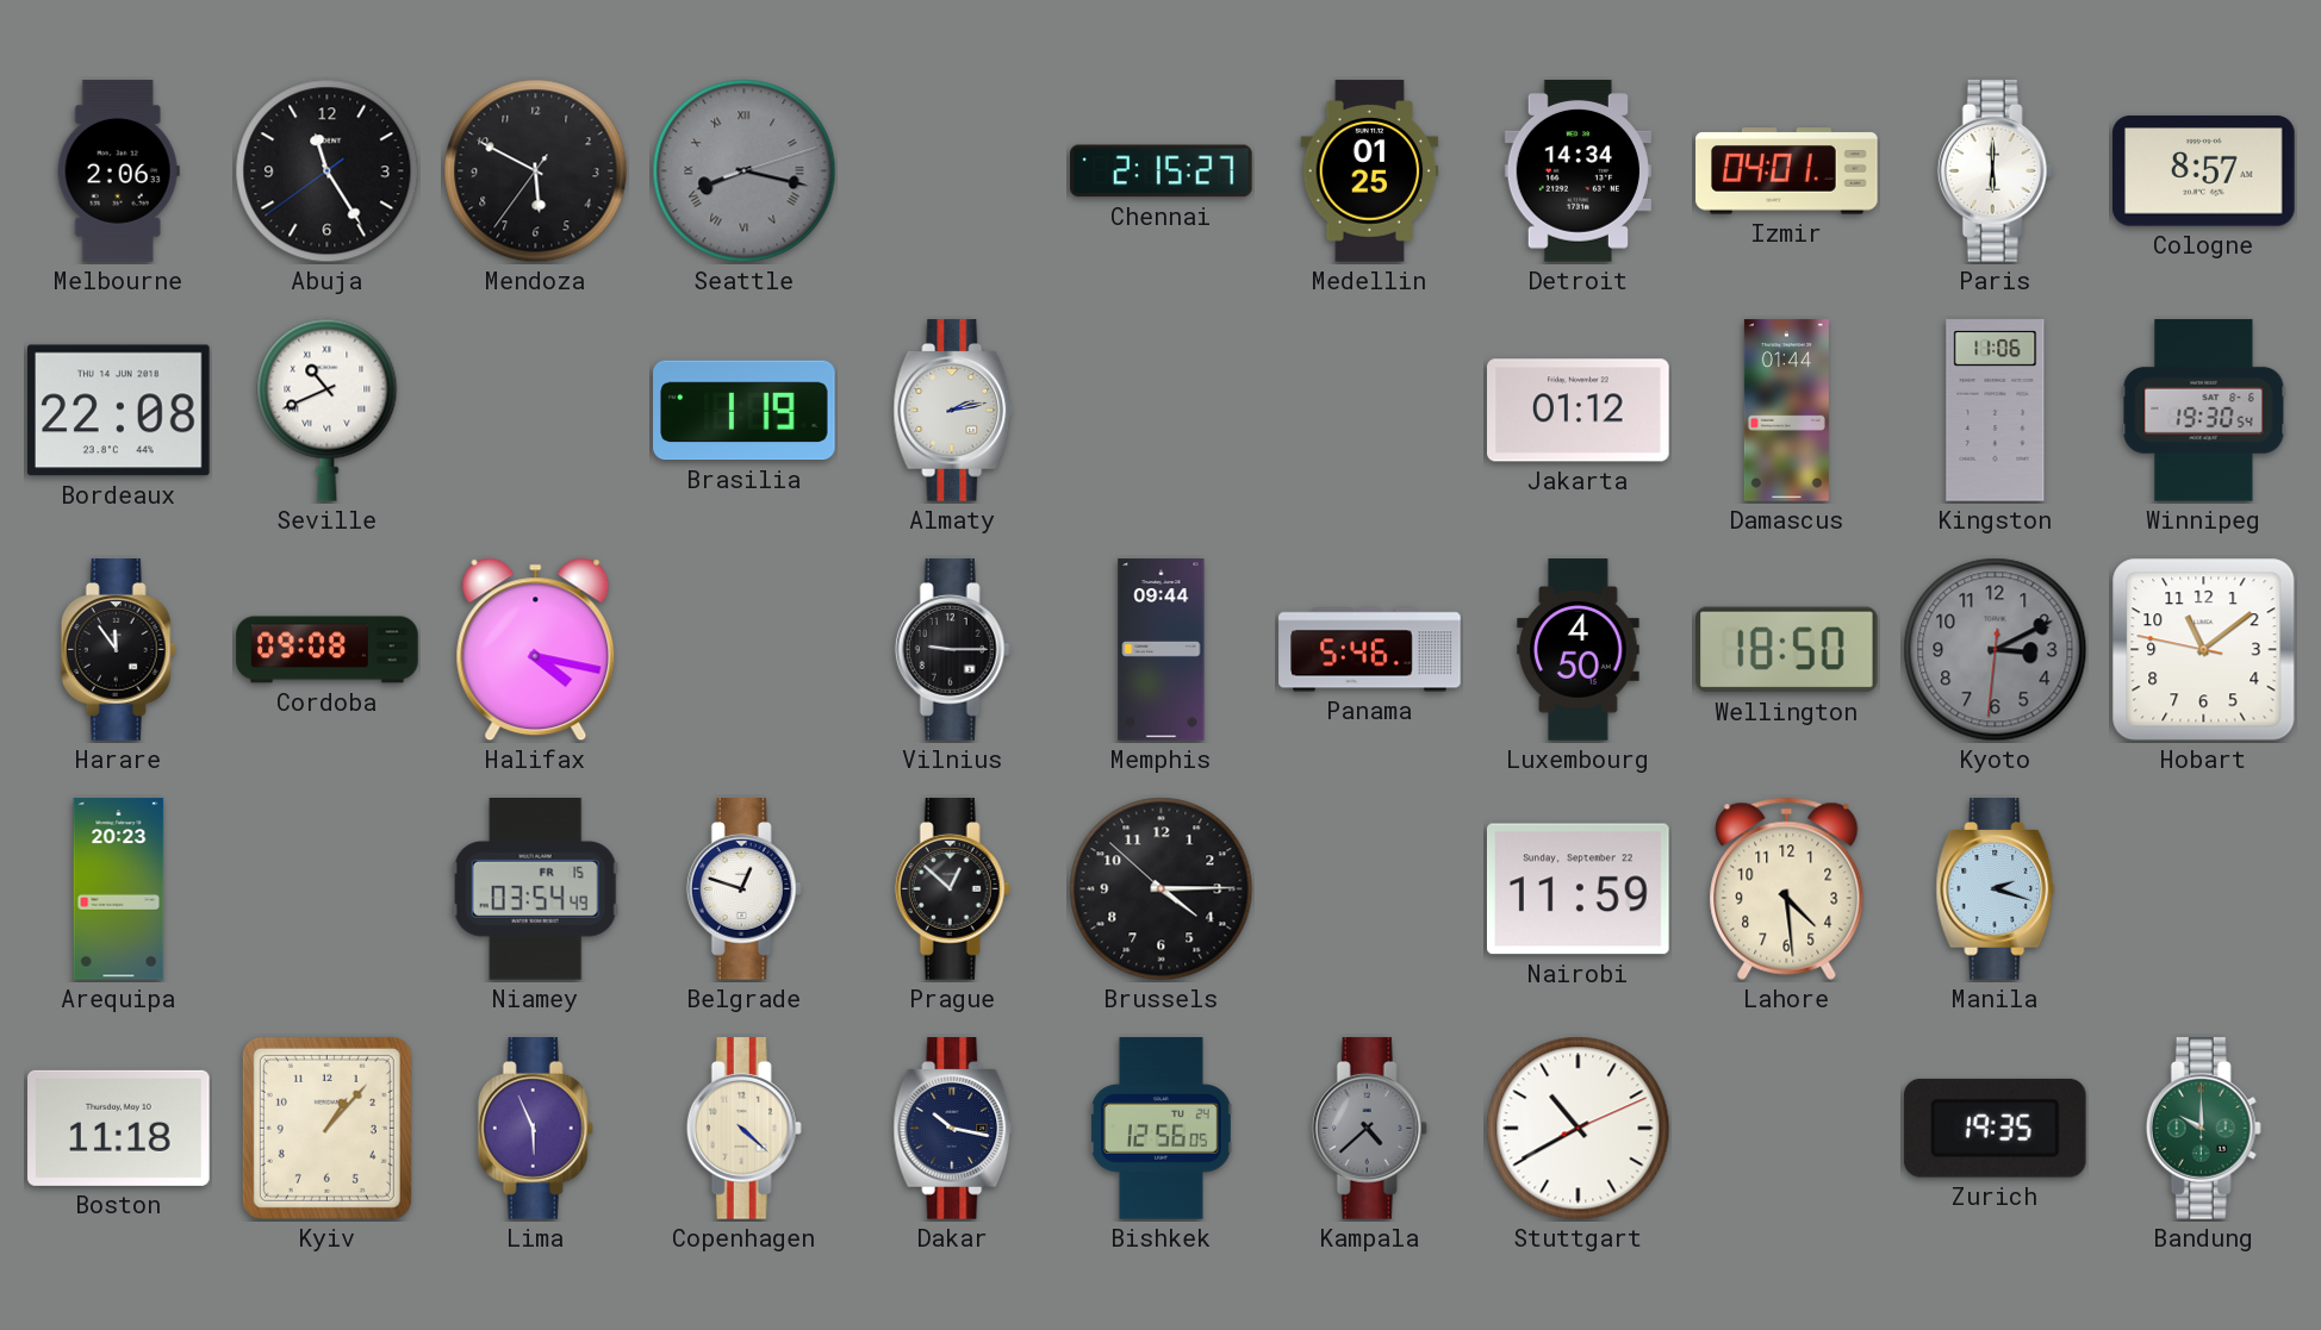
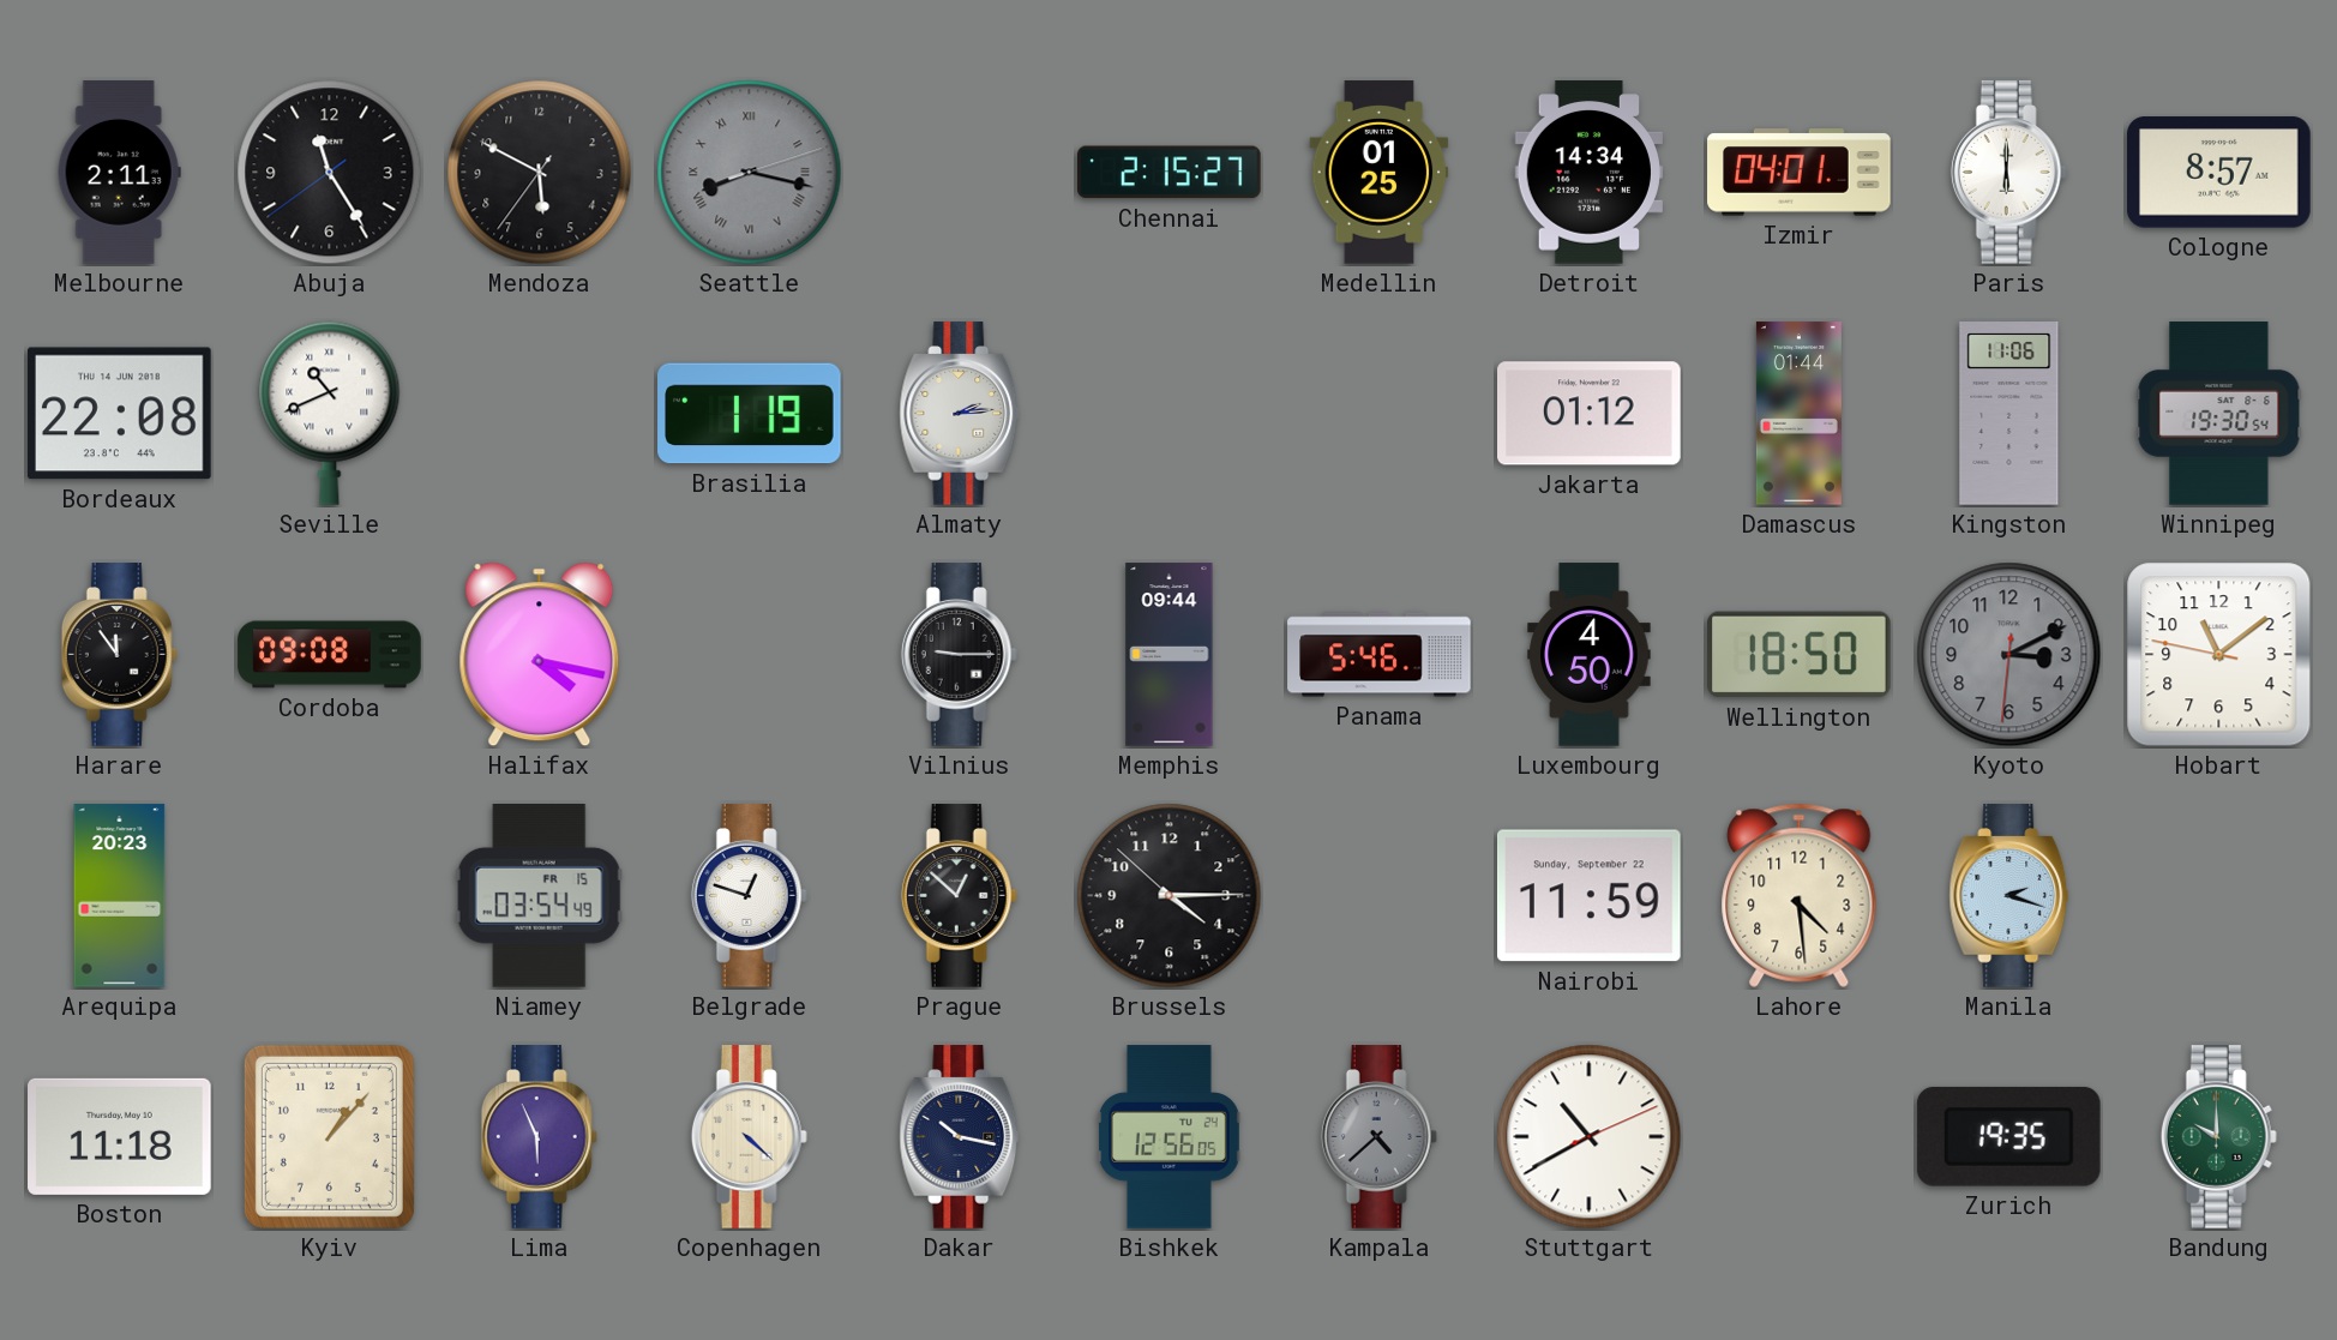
Melbourne: 2:06 -> 2:11 (119, 173)
Almaty: 2:13 -> 2:14 (960, 414)
